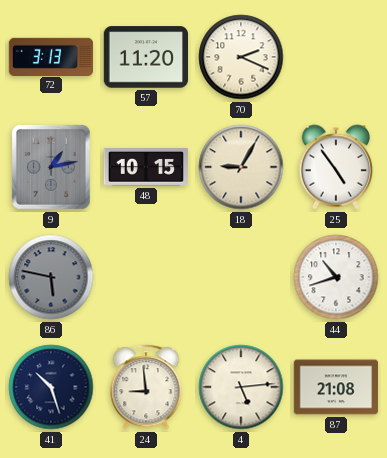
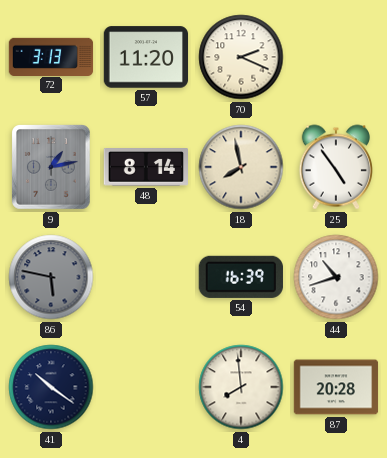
48: 10:15 -> 8:14 (145, 168)
18: 9:05 -> 7:58 (241, 167)
54: none -> 16:39 (241, 277)
41: 10:27 -> 10:21 (51, 387)
24: 8:59 -> none (146, 387)
4: 5:14 -> 7:59 (241, 387)
87: 21:08 -> 20:28 (336, 387)
